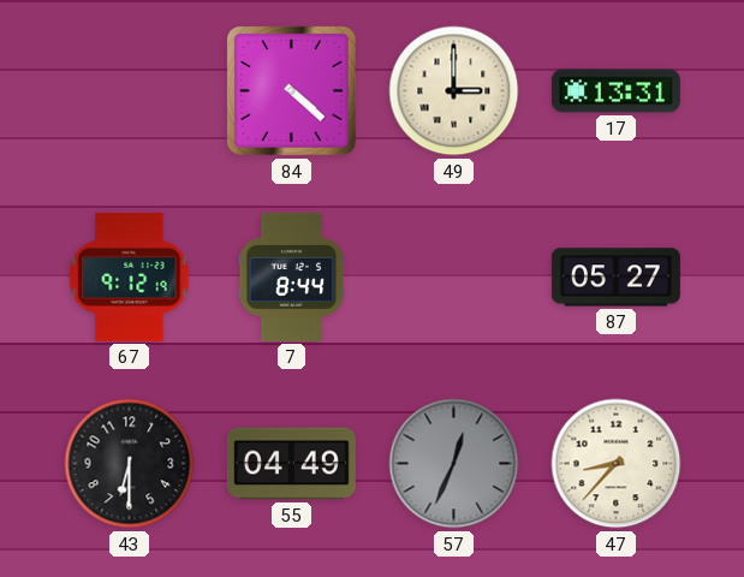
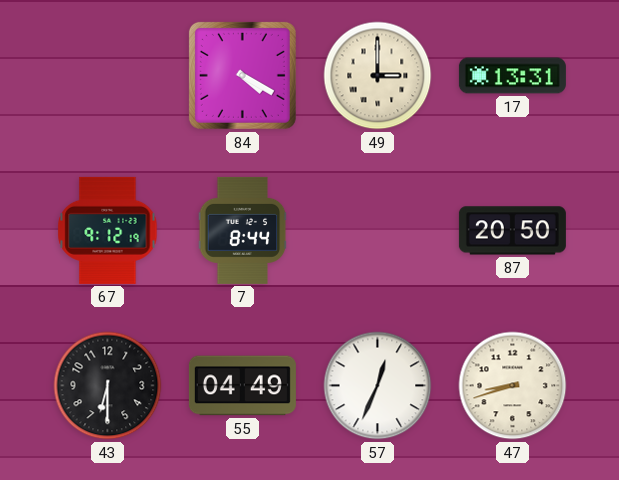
84: 4:22 -> 4:20 (242, 75)
87: 05:27 -> 20:50 (512, 231)
57 dial: grey -> white (378, 386)
47: 8:37 -> 8:42 (513, 386)
